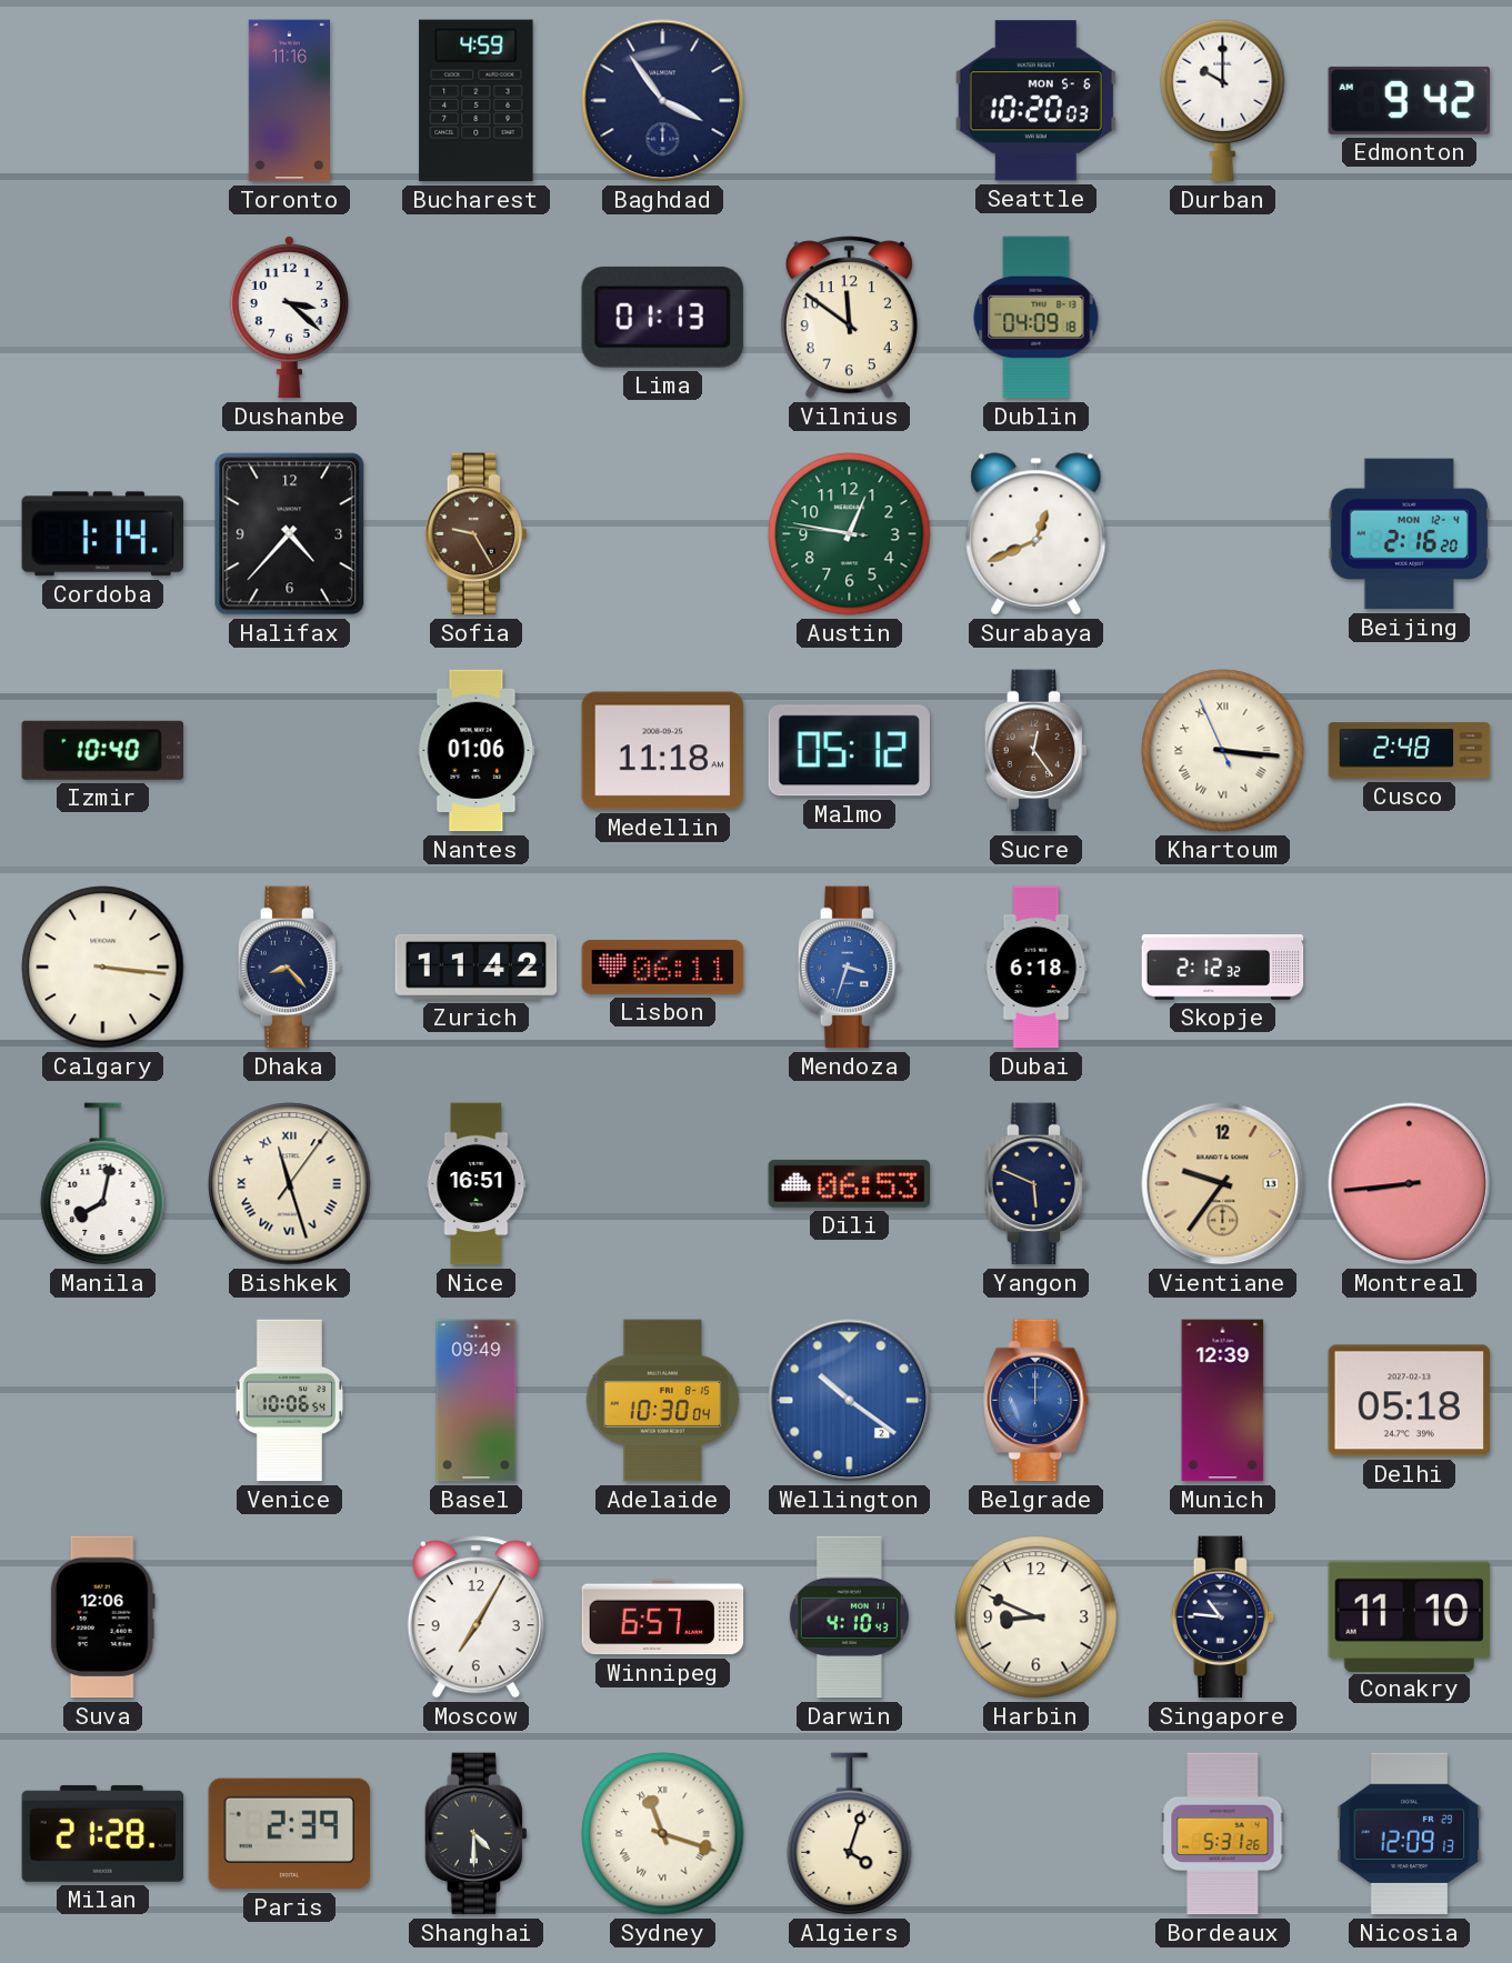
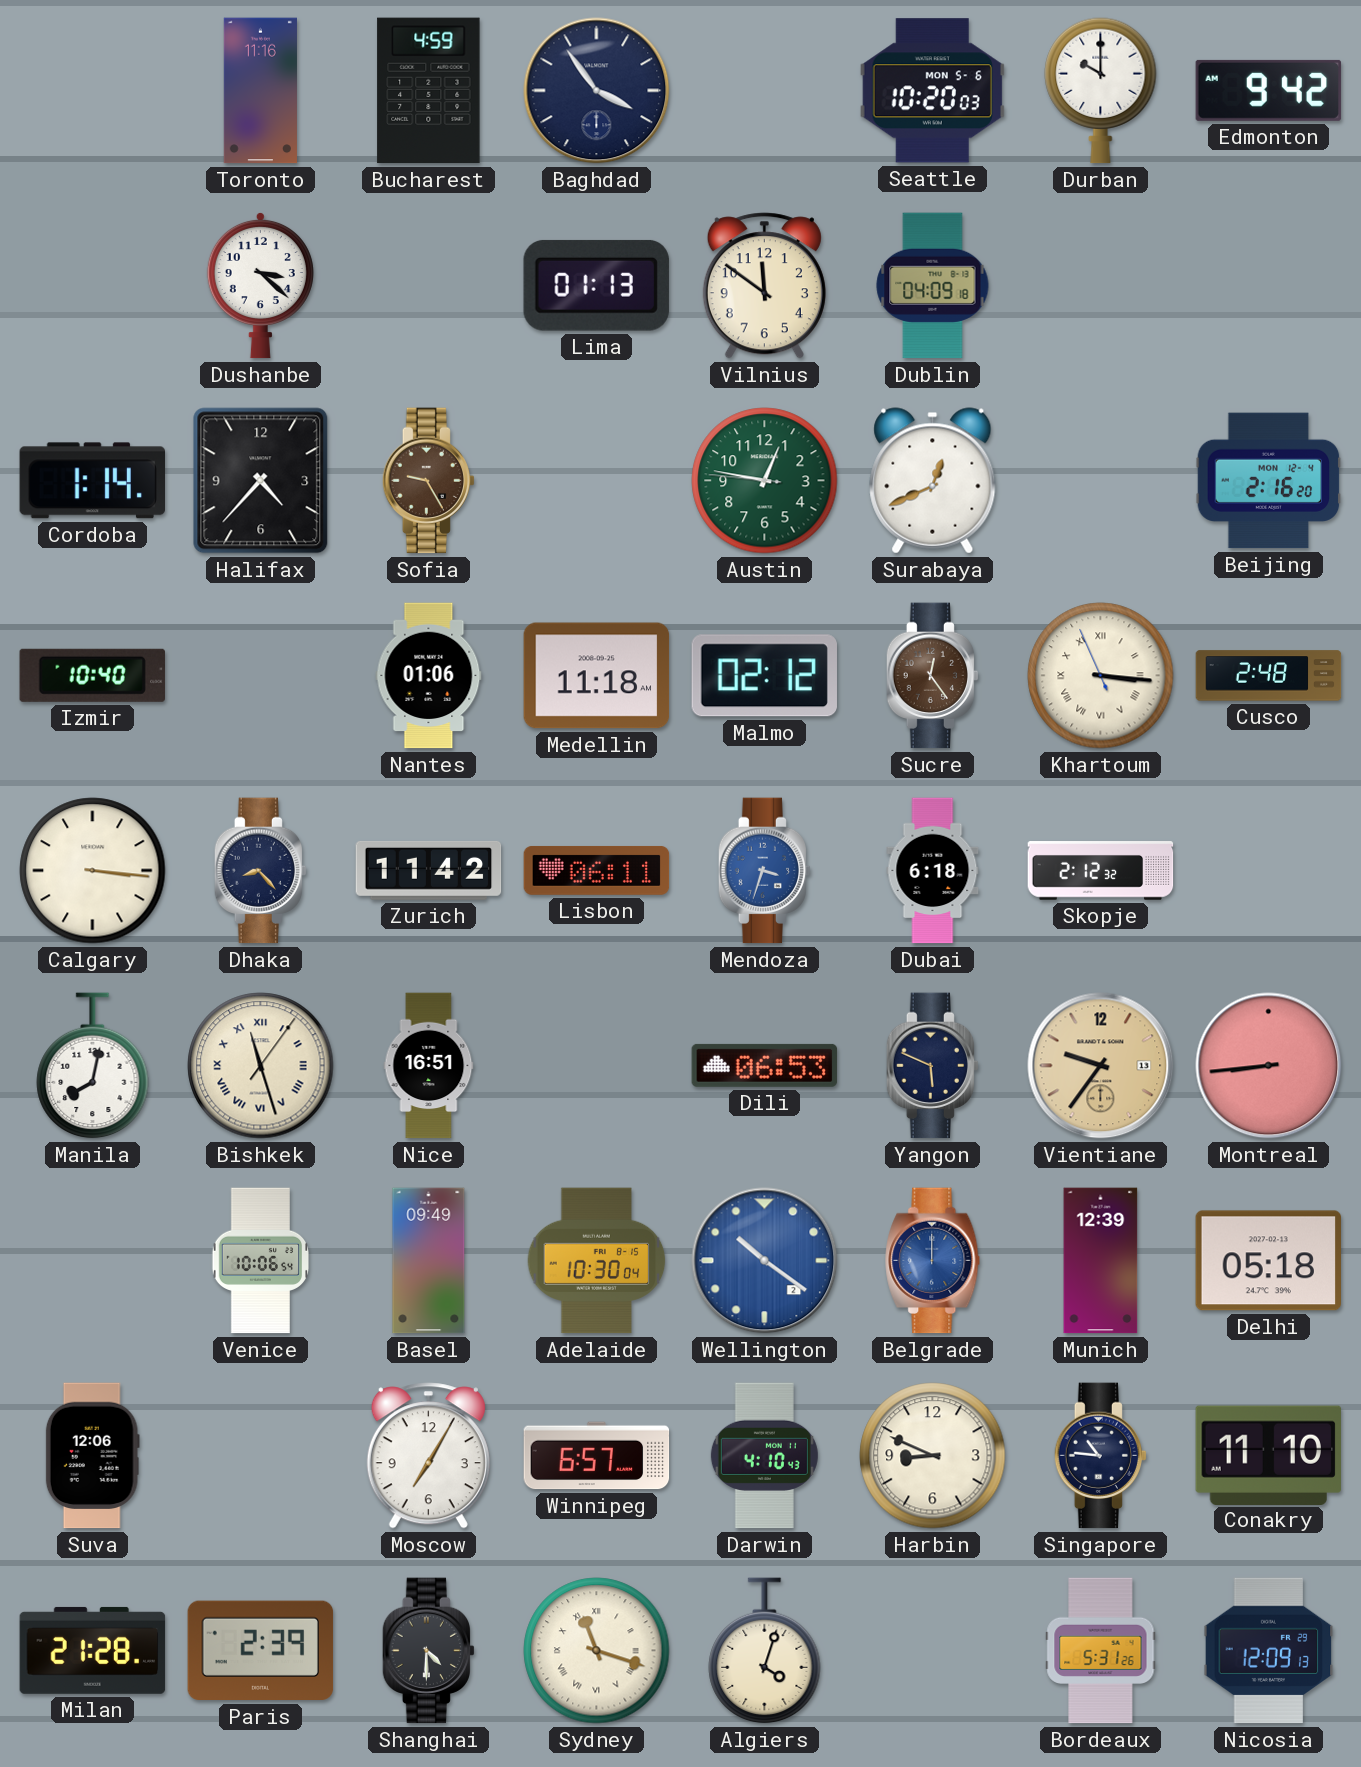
Malmo: 05:12 -> 02:12 (764, 676)
